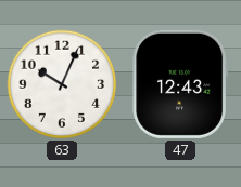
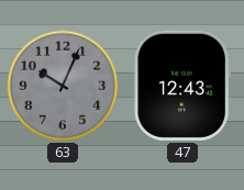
63 dial: white -> grey (63, 86)
